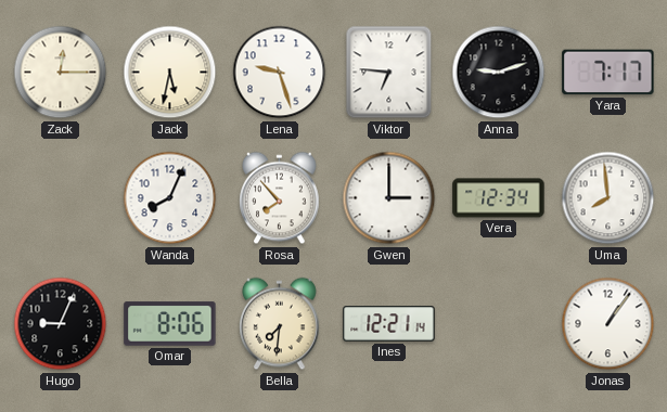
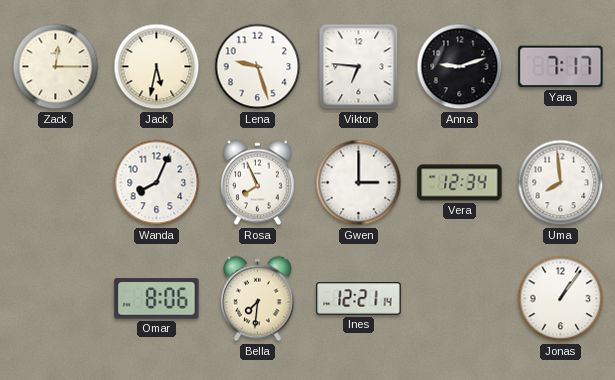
Rosa: 7:53 -> 7:56 (258, 183)
Hugo: 9:04 -> none (61, 324)
